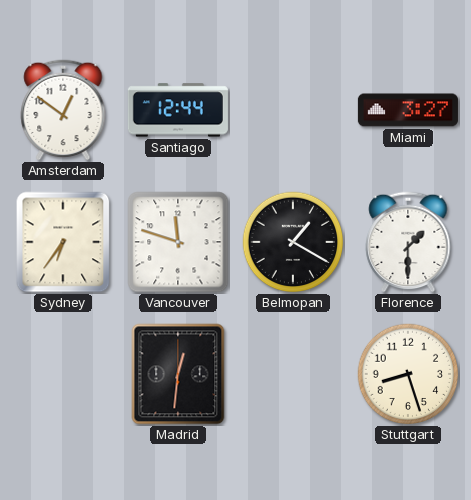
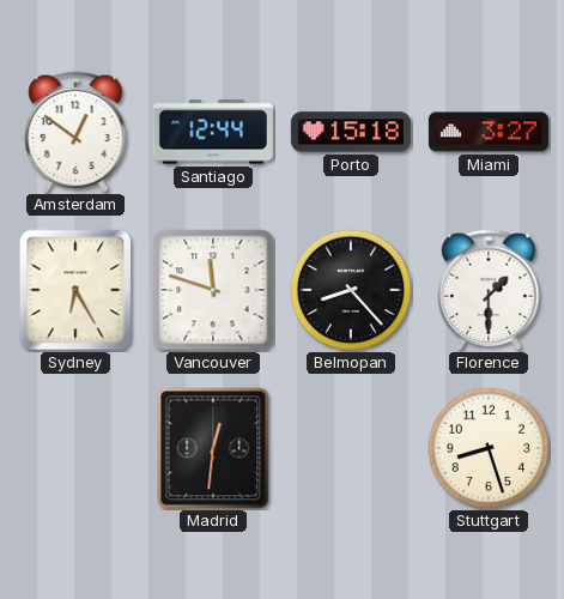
Porto: none -> 15:18 (351, 132)
Sydney: 6:36 -> 6:25 (75, 290)
Belmopan: 1:20 -> 8:23 (351, 290)
